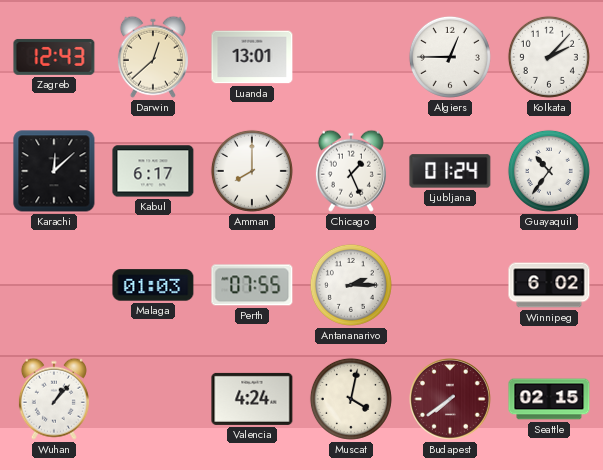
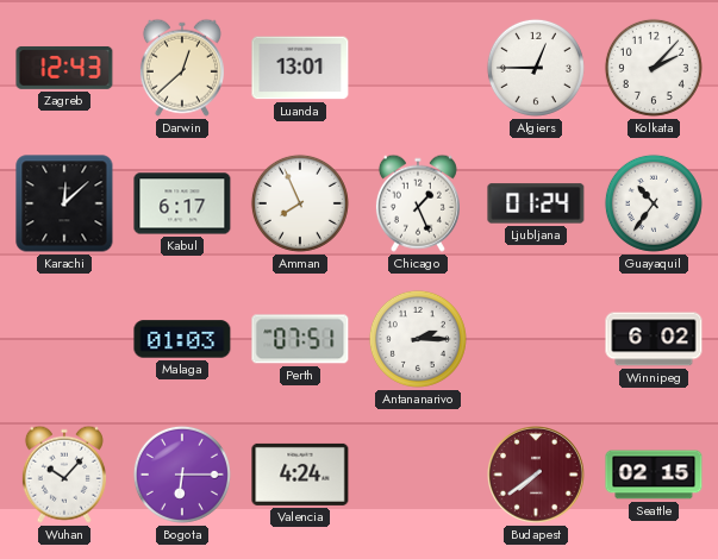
Amman: 8:00 -> 7:56 (300, 203)
Perth: 07:55 -> 07:51 (300, 339)
Wuhan: 1:07 -> 10:07 (64, 475)
Bogota: none -> 6:15 (182, 475)
Muscat: 4:02 -> none (351, 399)
